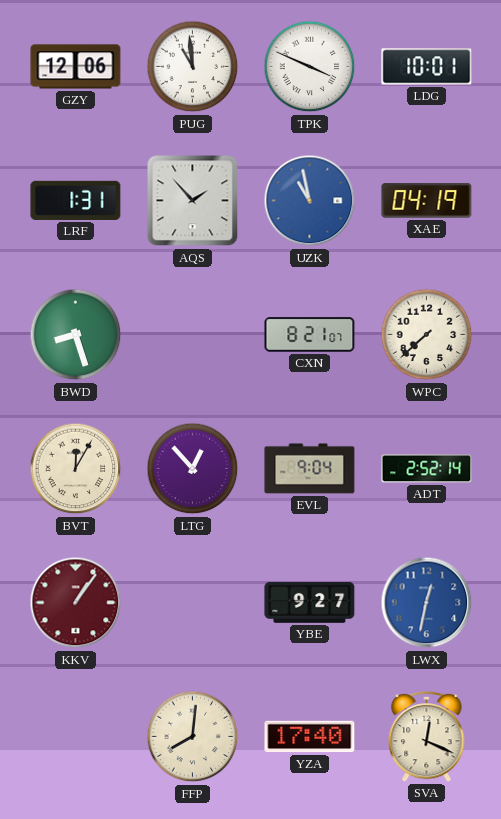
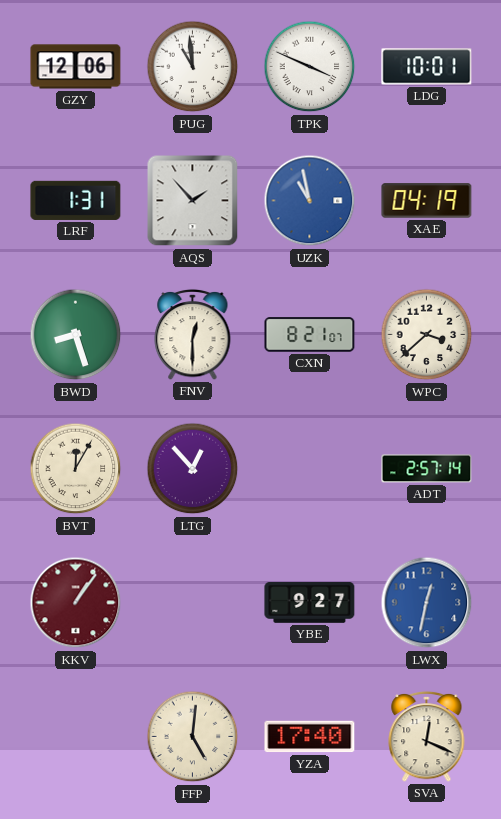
FNV: none -> 12:30 (193, 334)
WPC: 7:38 -> 3:38 (427, 335)
EVL: 9:04 -> none (310, 469)
ADT: 2:52 -> 2:57 (427, 469)
FFP: 8:01 -> 5:01 (193, 737)
